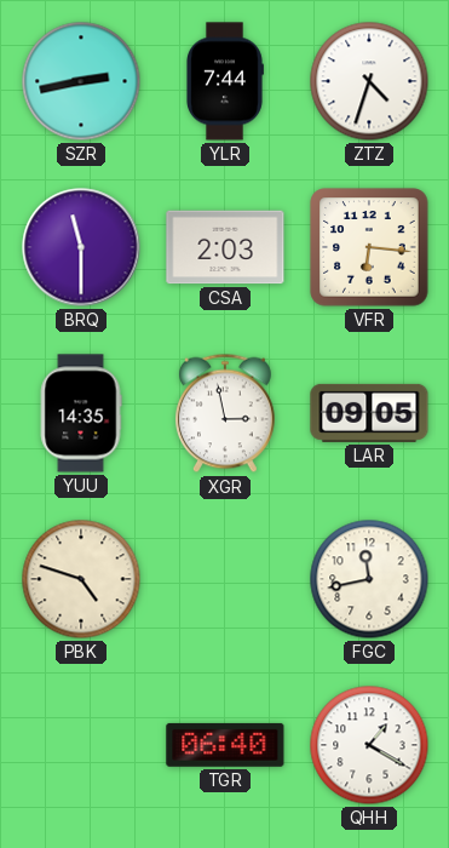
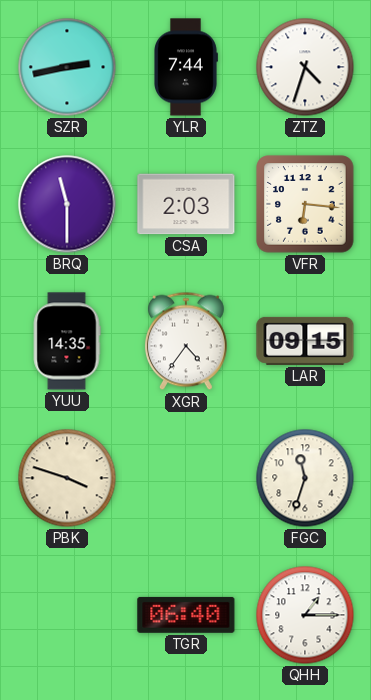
XGR: 2:58 -> 4:36 (186, 341)
LAR: 09:05 -> 09:15 (305, 341)
PBK: 4:48 -> 3:48 (67, 478)
FGC: 11:43 -> 11:33 (305, 478)
QHH: 1:20 -> 1:15 (305, 615)
